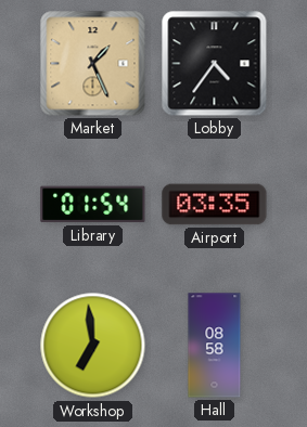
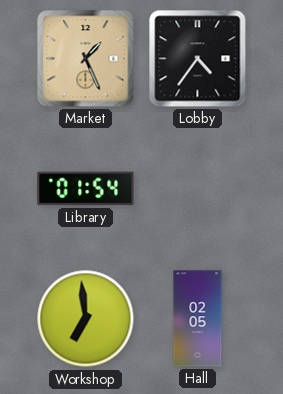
Airport: 03:35 -> none (215, 205)
Hall: 08:58 -> 02:05 (198, 319)
